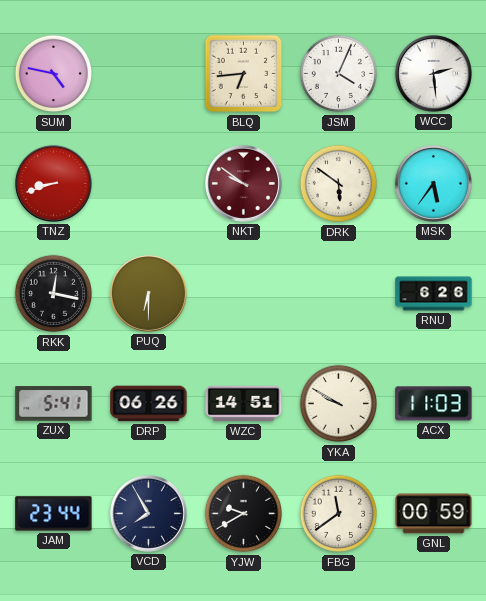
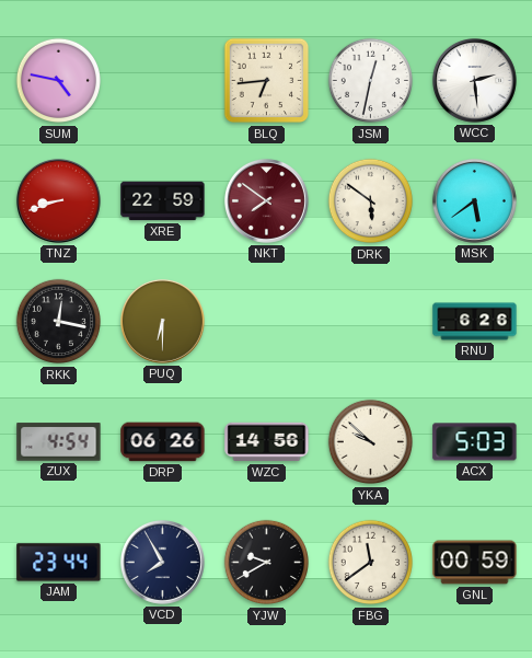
JSM: 4:04 -> 12:32 (371, 81)
XRE: none -> 22:59 (163, 201)
NKT: 9:51 -> 7:51 (266, 200)
MSK: 5:36 -> 5:39 (474, 200)
ZUX: 5:41 -> 4:54 (59, 442)
WZC: 14:51 -> 14:56 (267, 442)
YKA: 9:50 -> 9:52 (371, 442)
ACX: 11:03 -> 5:03 (475, 442)
